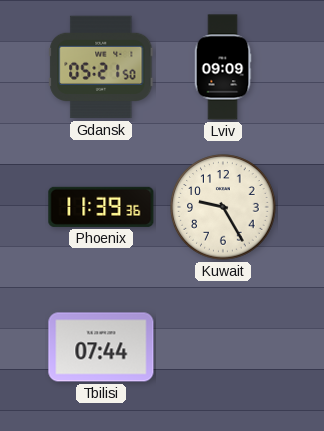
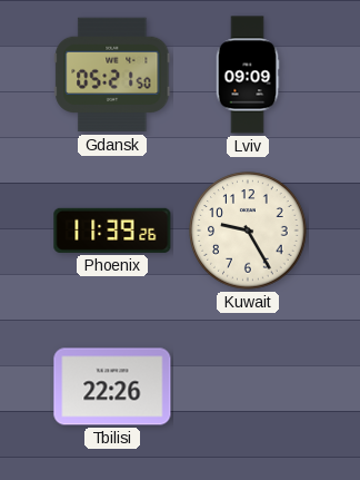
Phoenix: 11:39:36 -> 11:39:26 (112, 231)
Tbilisi: 07:44 -> 22:26 (112, 386)
